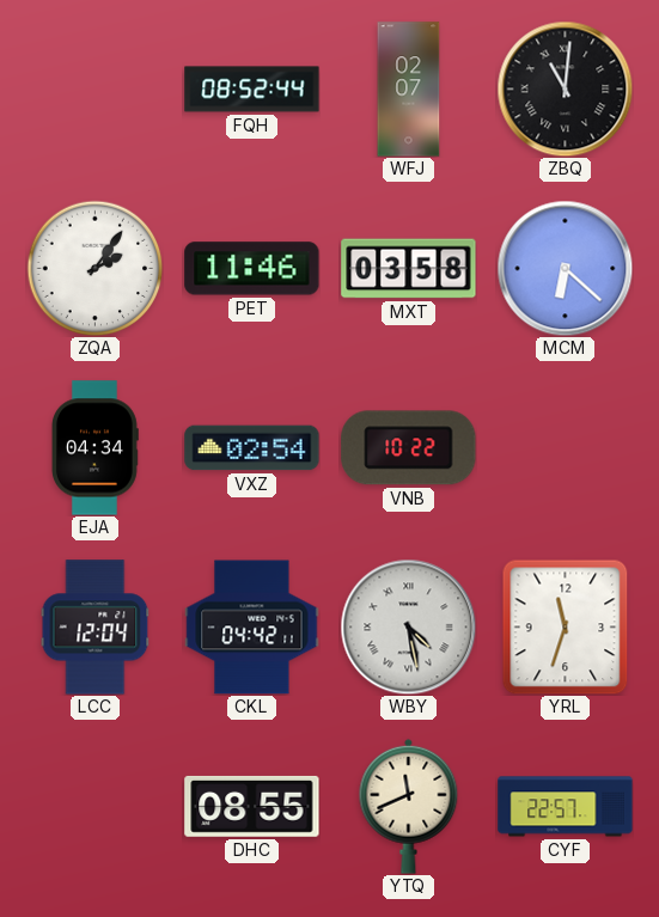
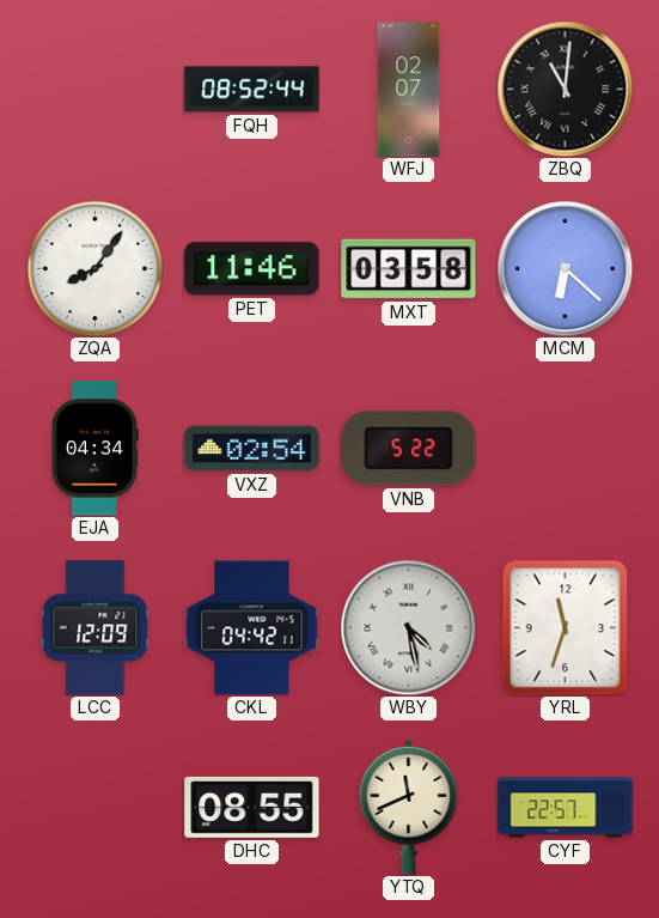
ZQA: 2:06 -> 8:06 (94, 268)
VNB: 10:22 -> 5:22 (409, 449)
LCC: 12:04 -> 12:09 (96, 628)
